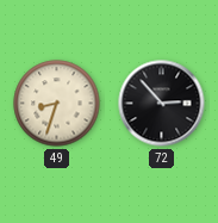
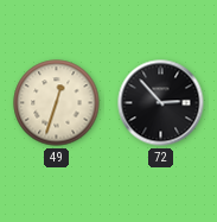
49: 8:33 -> 12:33 (57, 103)
